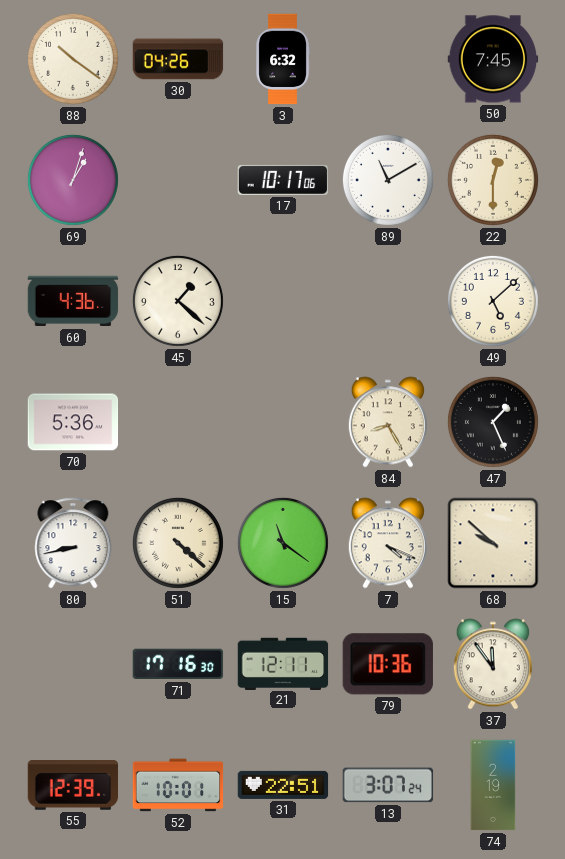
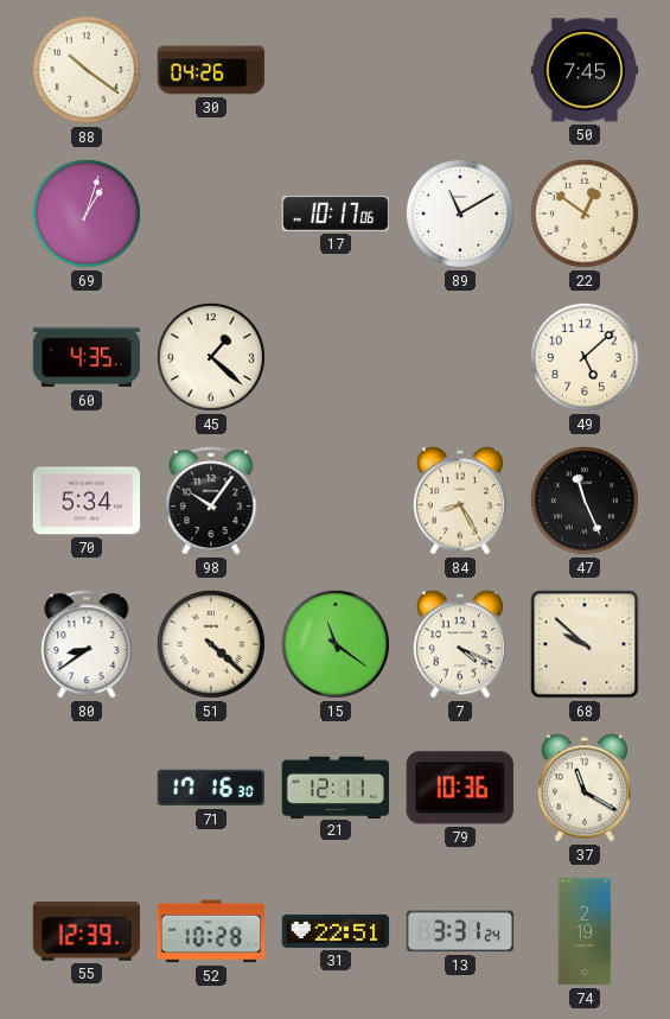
3: 6:32 -> none (283, 59)
22: 12:30 -> 12:51 (585, 214)
60: 4:36 -> 4:35 (87, 357)
70: 5:36 -> 5:34 (87, 501)
98: none -> 10:06 (211, 501)
47: 1:26 -> 11:26 (585, 501)
80: 8:43 -> 8:39 (87, 644)
37: 11:54 -> 11:20 (585, 788)
52: 10:01 -> 10:28 (211, 931)
13: 3:07 -> 3:31 (460, 931)
